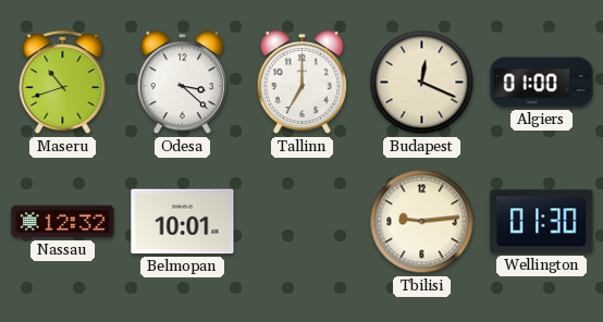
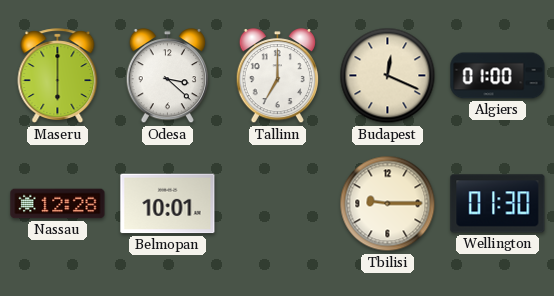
Maseru: 10:42 -> 6:00 (58, 76)
Nassau: 12:32 -> 12:28 (58, 204)
Tbilisi: 9:14 -> 9:15 (388, 204)
